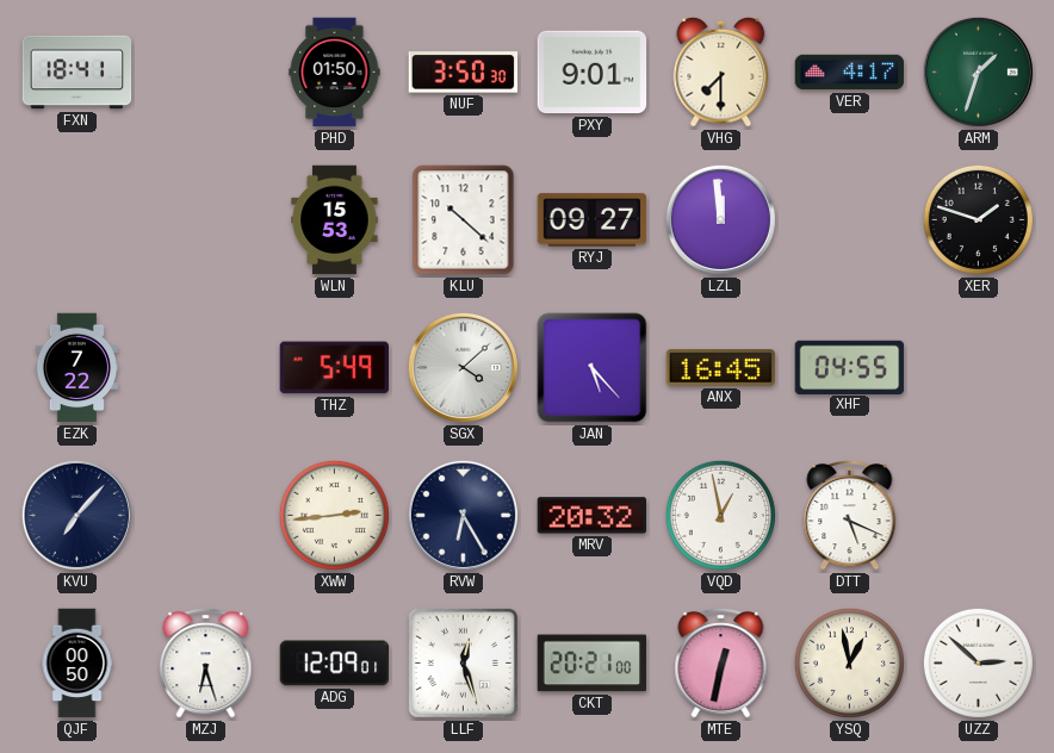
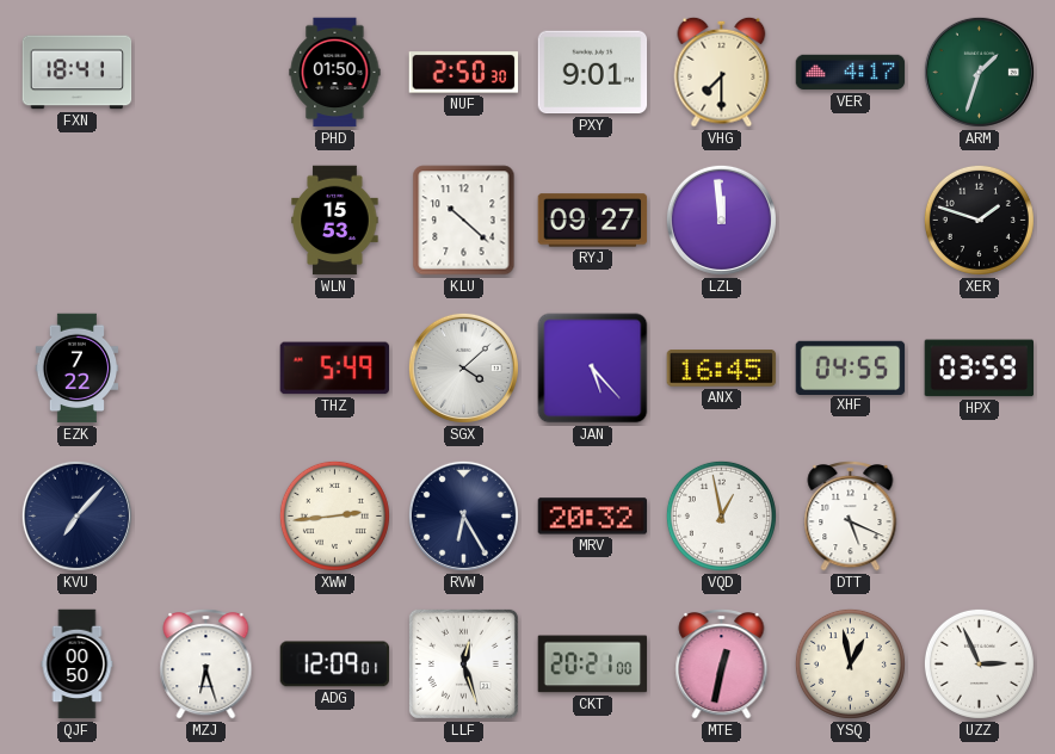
NUF: 3:50 -> 2:50 (464, 73)
HPX: none -> 03:59 (979, 369)
UZZ: 2:52 -> 2:56 (979, 663)
